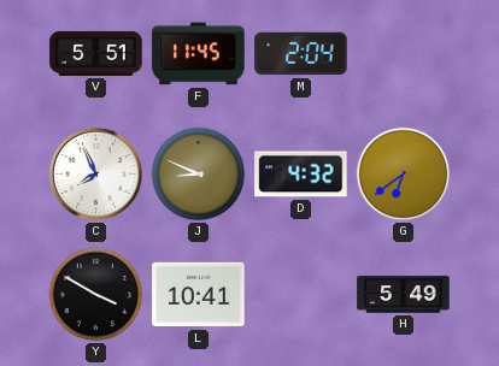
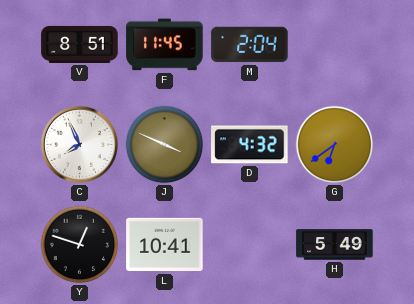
V: 5:51 -> 8:51 (80, 44)
J: 8:49 -> 3:49 (165, 145)
Y: 3:50 -> 12:48 (80, 245)
